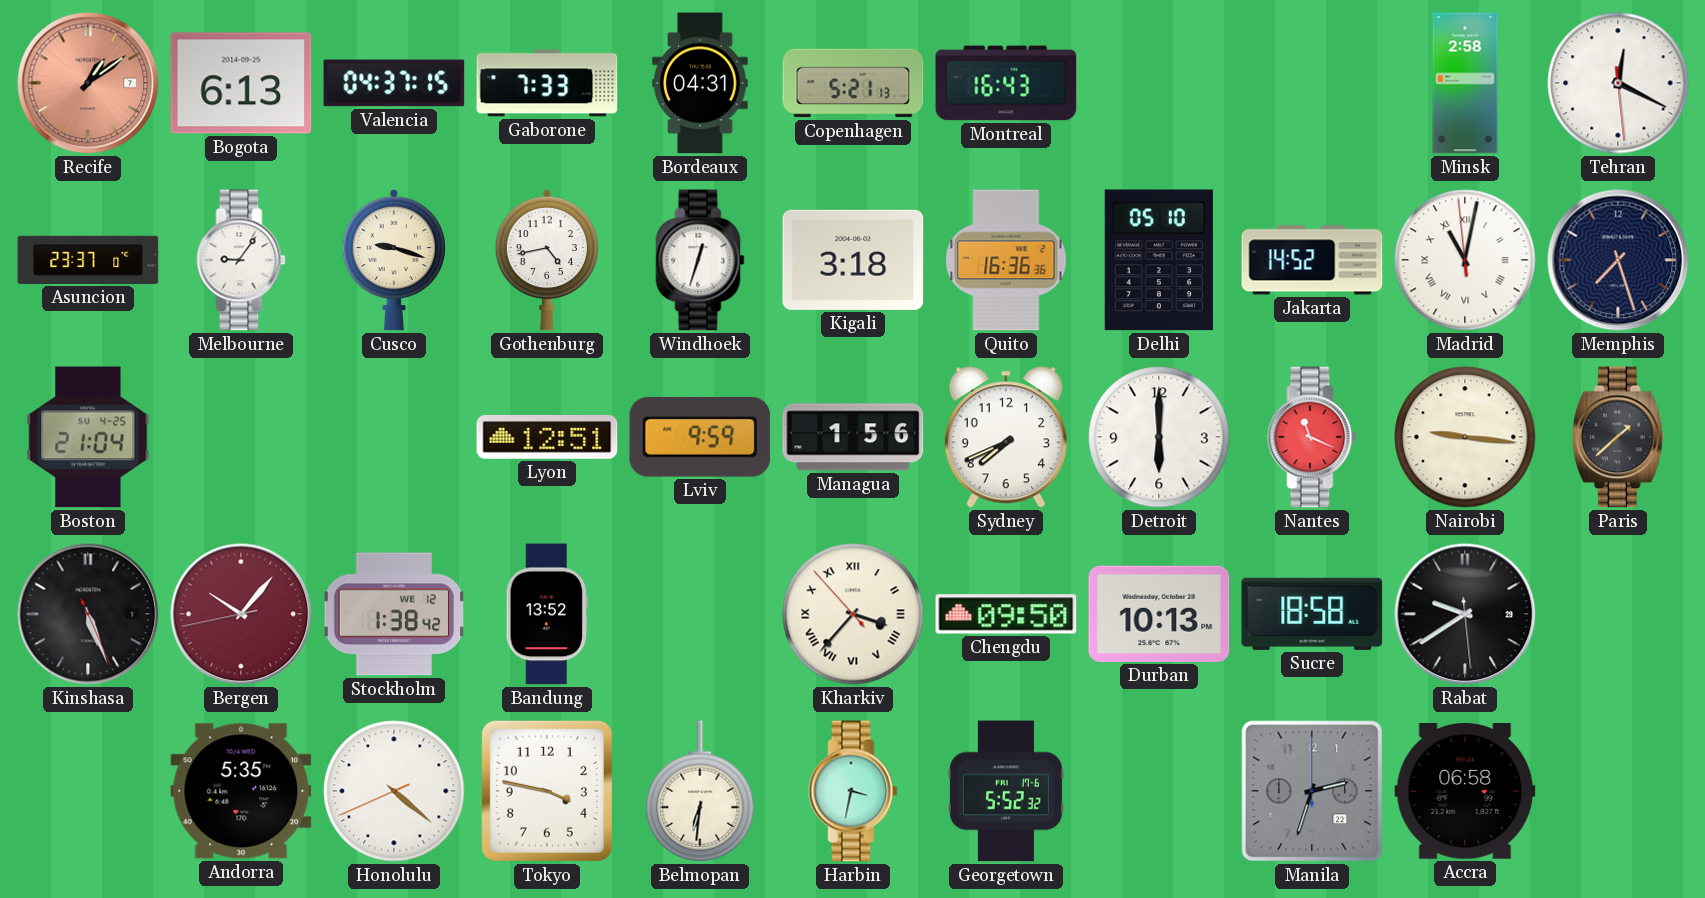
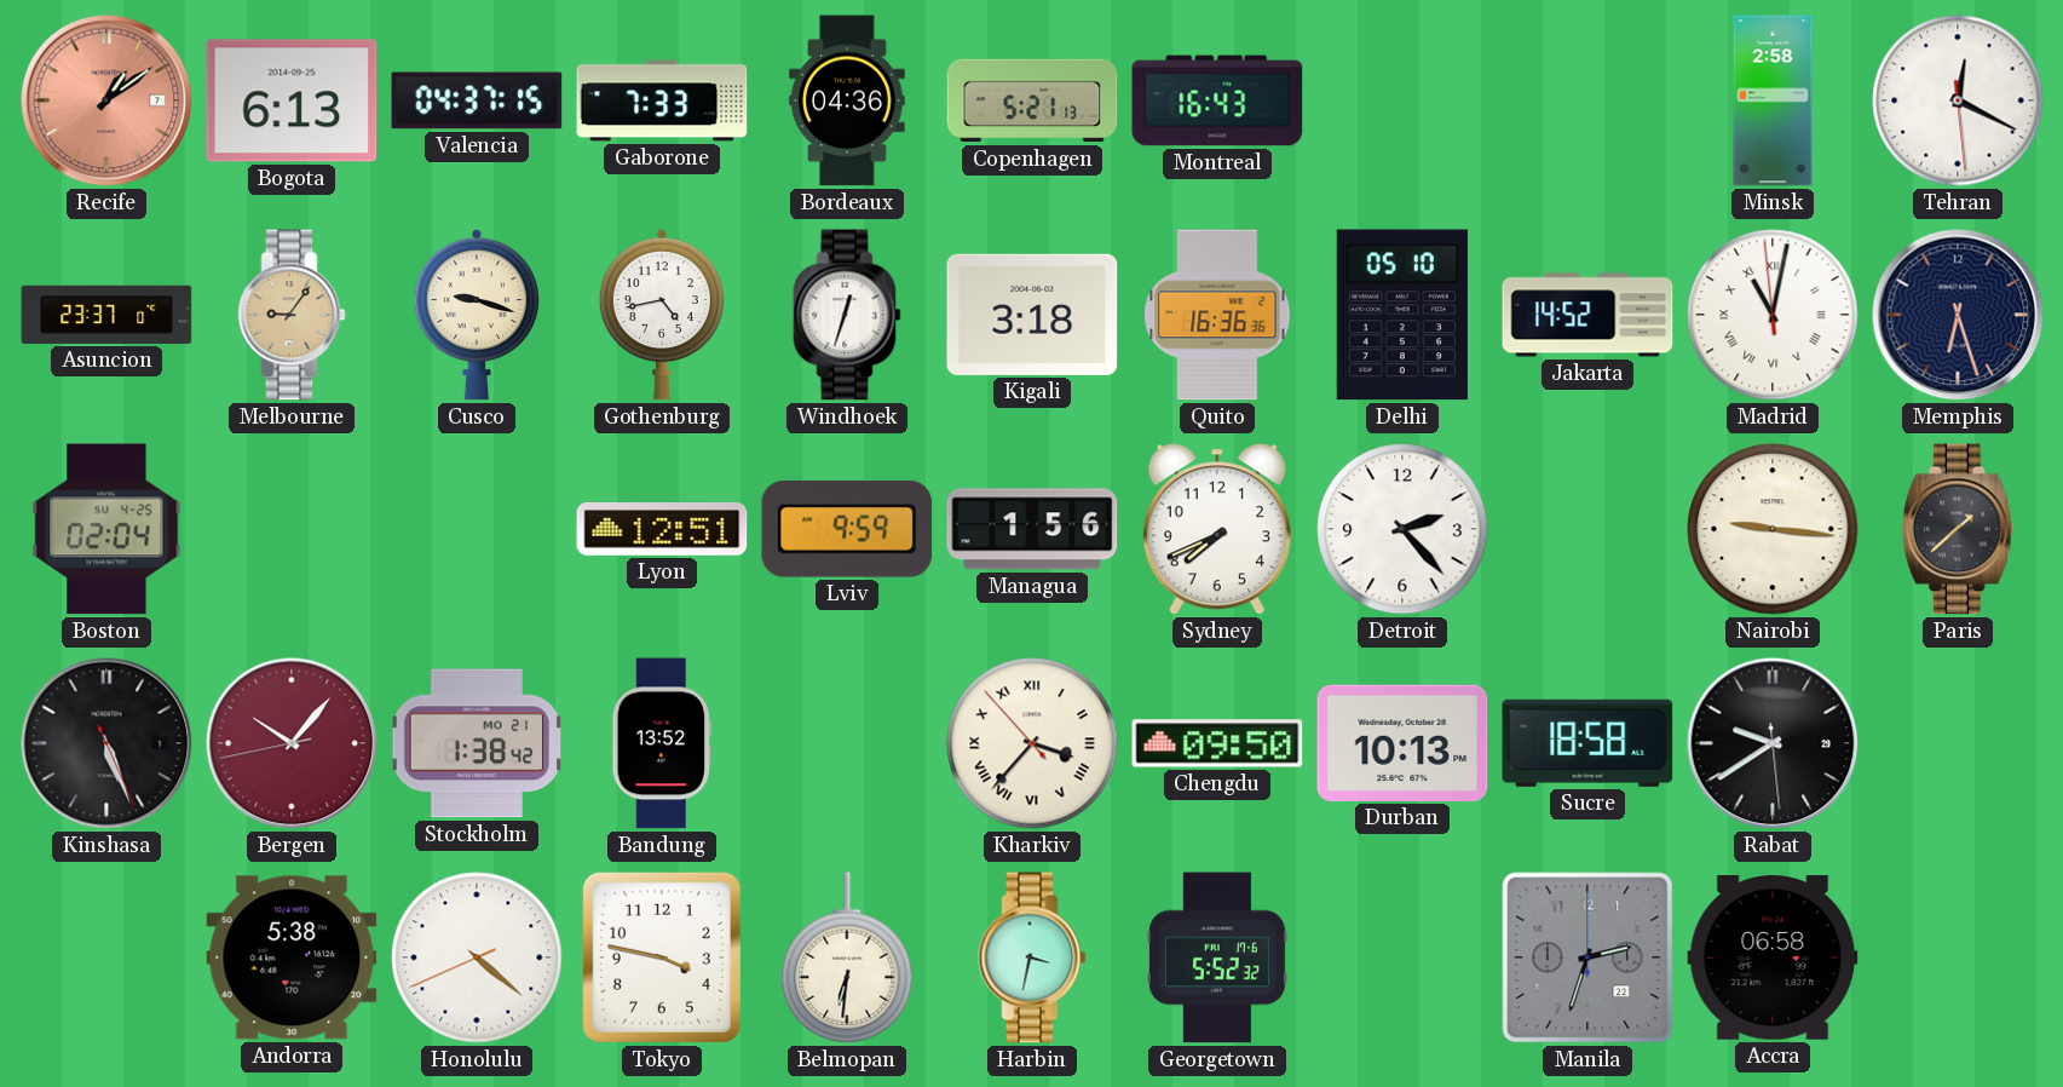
Bordeaux: 04:31 -> 04:36 (847, 100)
Melbourne dial: white -> champagne (292, 315)
Memphis: 7:27 -> 6:27 (1958, 315)
Boston: 21:04 -> 02:04 (106, 529)
Detroit: 6:00 -> 2:23 (1402, 529)
Nantes: 11:19 -> none (1312, 437)
Stockholm date: WE 12 -> MO 21 (477, 743)
Andorra: 5:35 -> 5:38 (292, 957)
